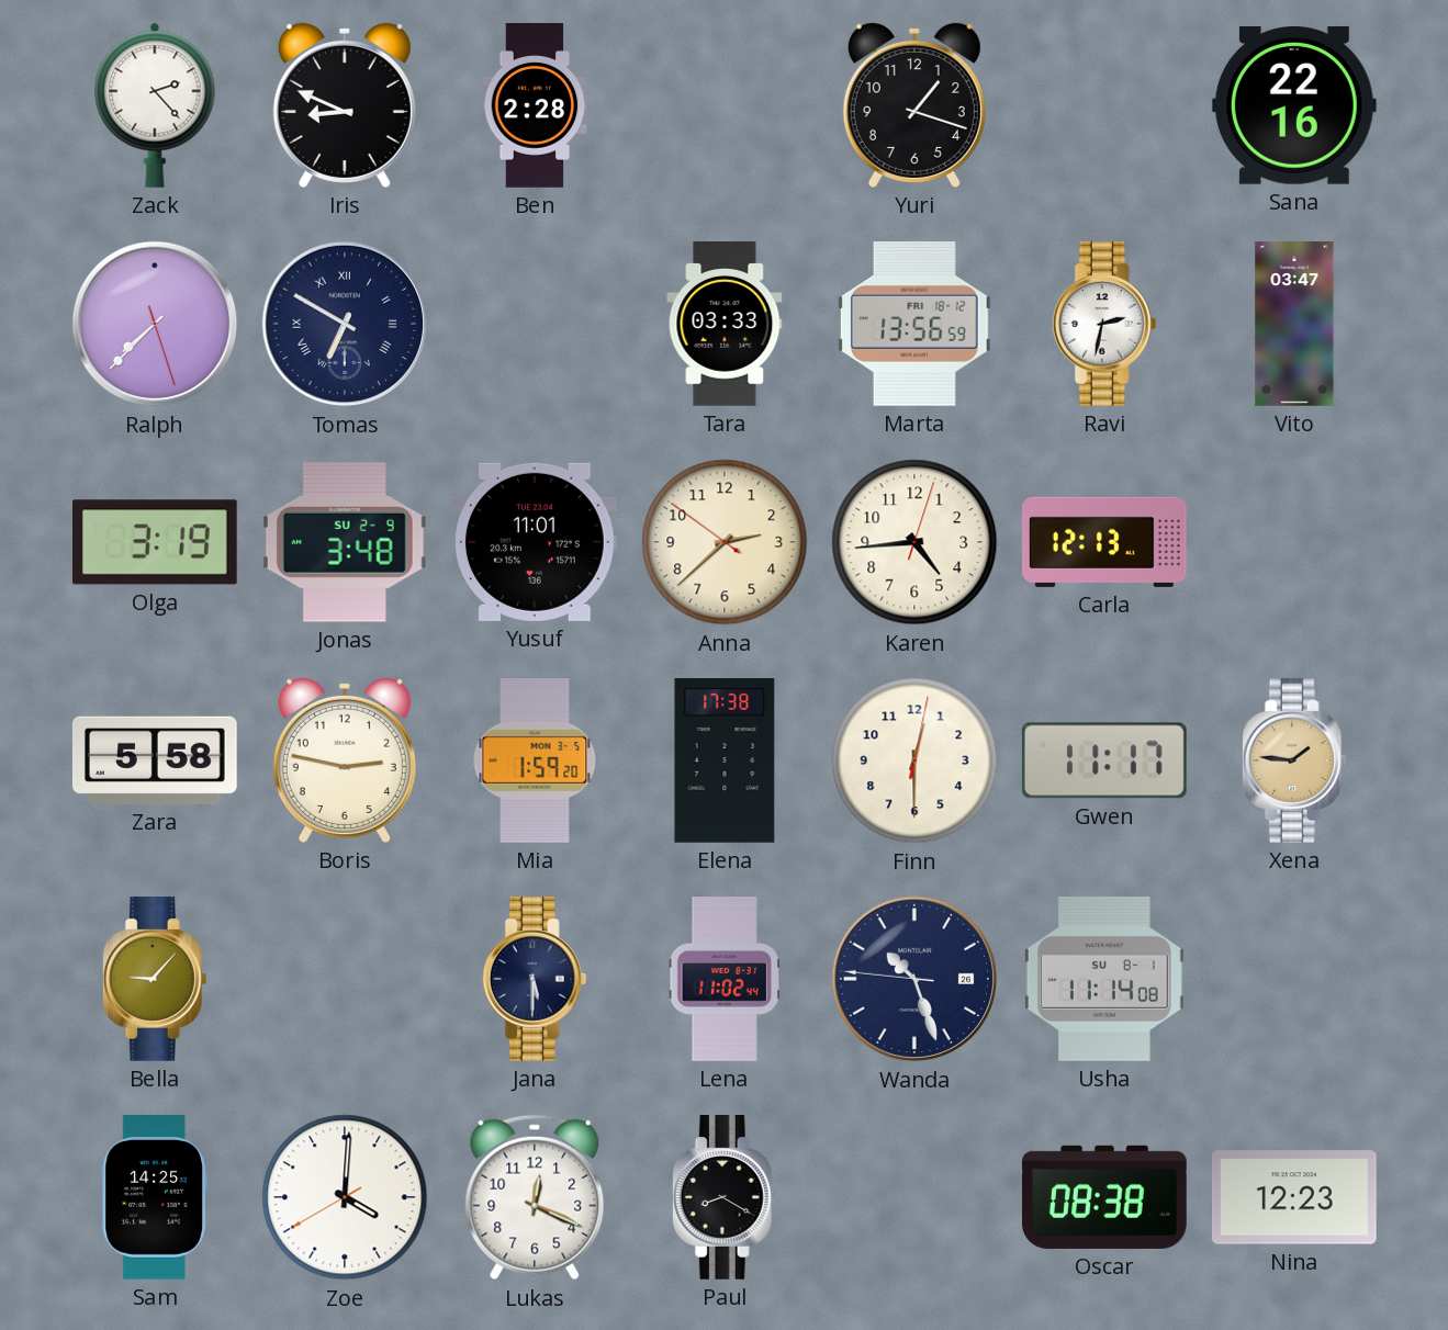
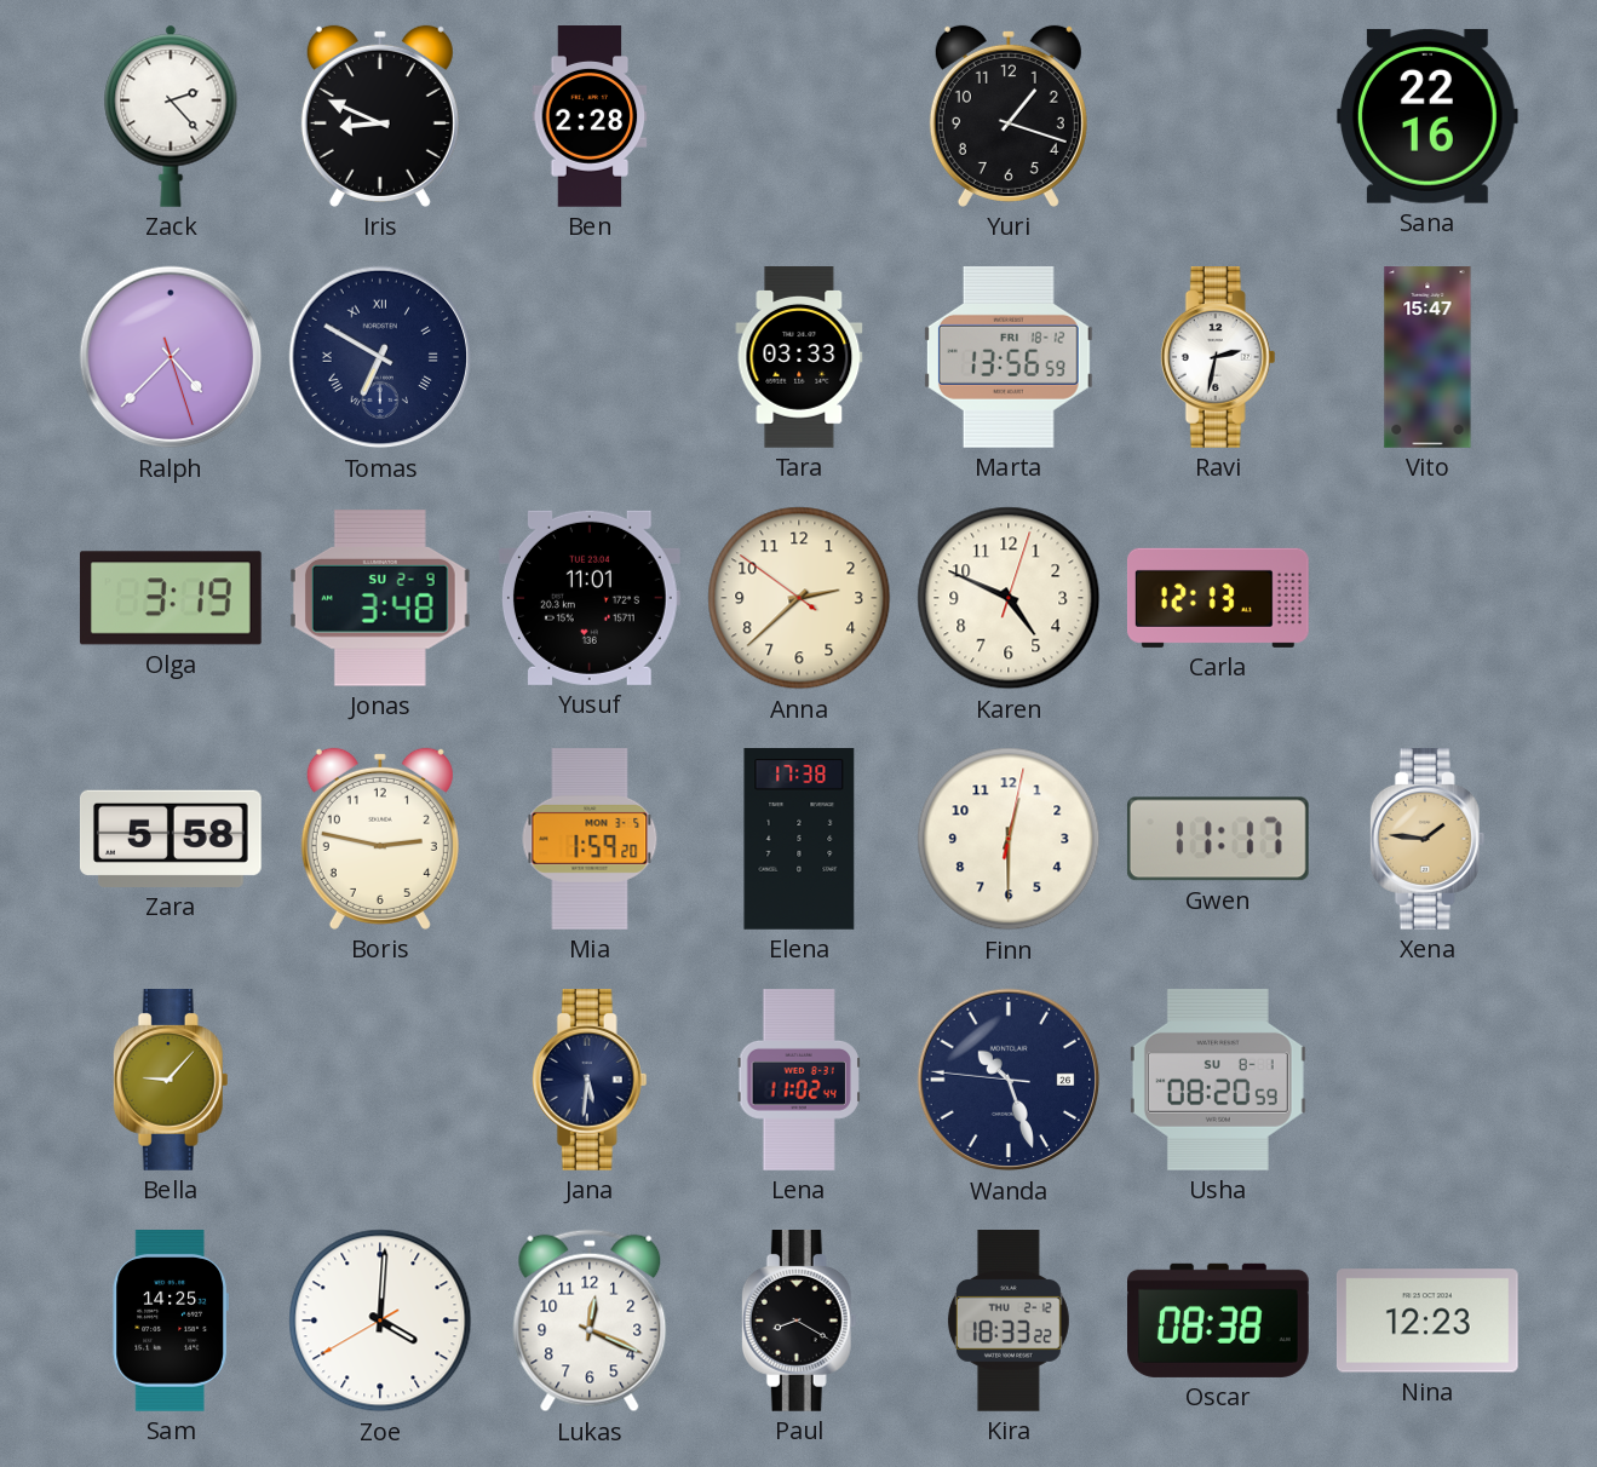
Ralph: 7:37 -> 4:37 (171, 357)
Vito: 03:47 -> 15:47 (1427, 357)
Karen: 4:44 -> 4:49 (1009, 598)
Jana: 5:30 -> 5:31 (590, 1081)
Usha: 11:14 -> 08:20 (1218, 1080)
Kira: none -> 18:33 (1009, 1322)
